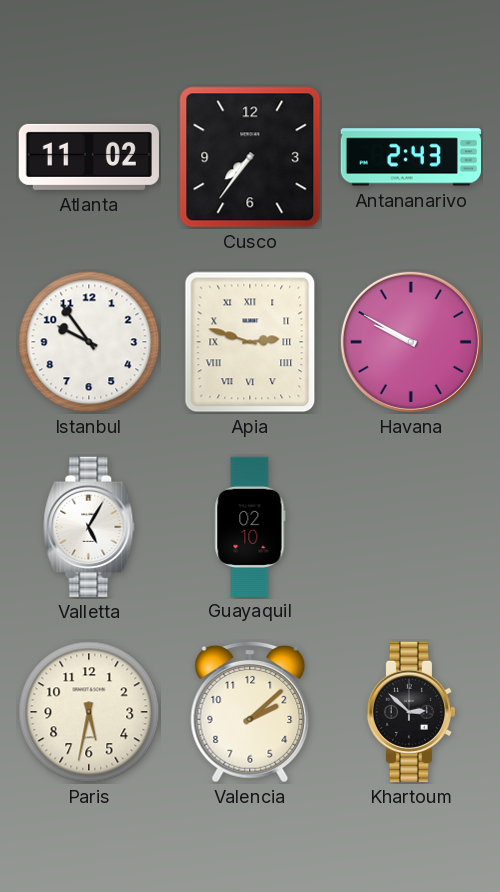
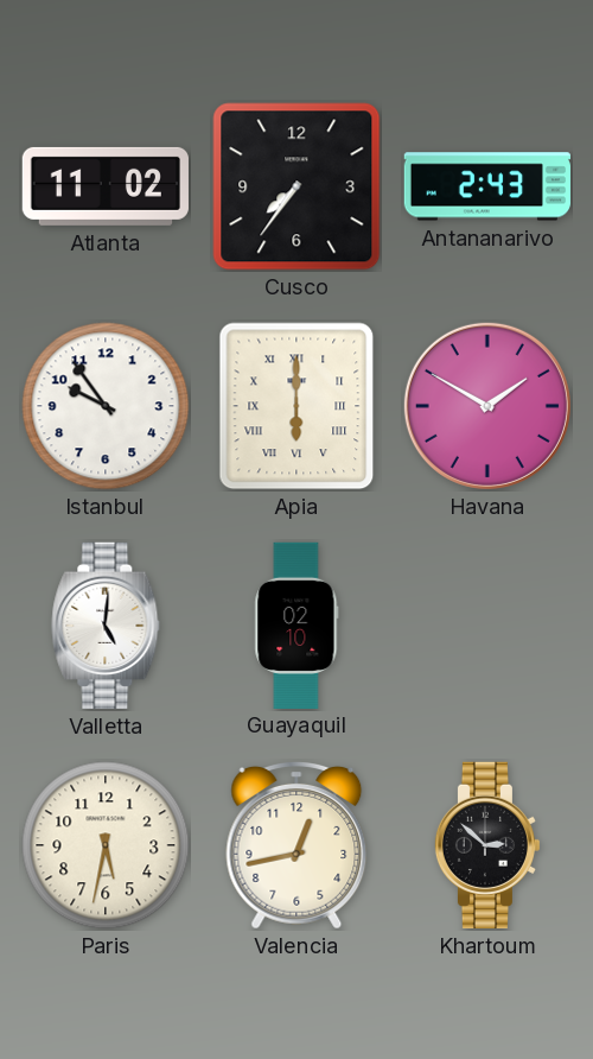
Apia: 2:48 -> 6:00 (296, 406)
Havana: 9:50 -> 1:50 (487, 406)
Valletta: 5:05 -> 5:01 (106, 626)
Valencia: 2:08 -> 12:43 (296, 846)
